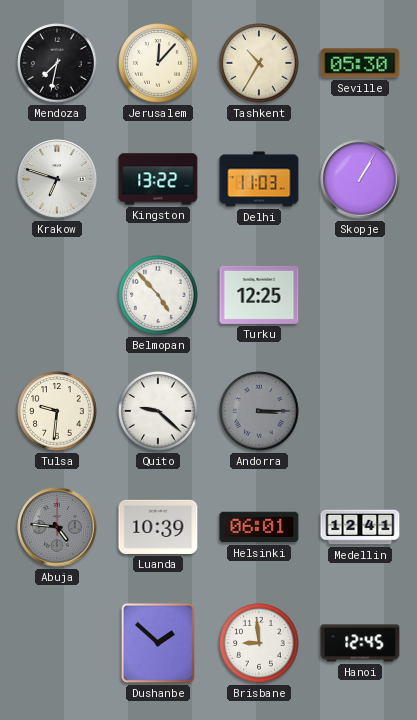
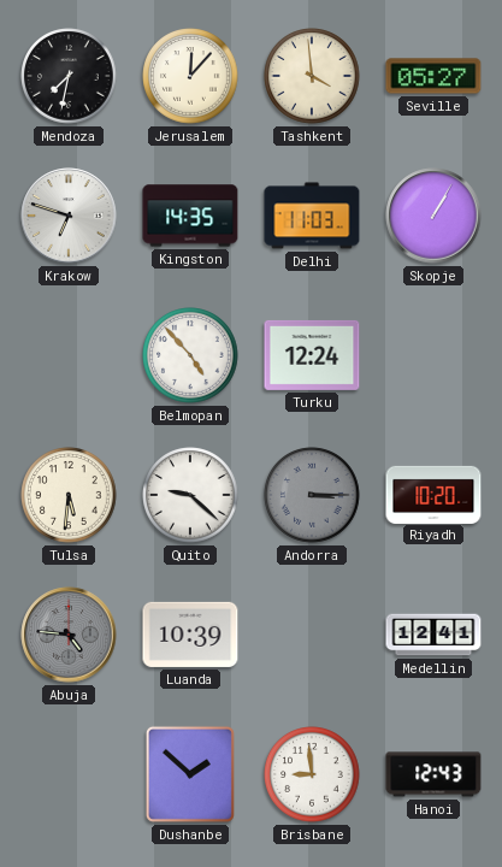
Tashkent: 10:35 -> 3:59 (312, 76)
Seville: 05:30 -> 05:27 (433, 76)
Kingston: 13:22 -> 14:35 (190, 216)
Turku: 12:25 -> 12:24 (312, 355)
Tulsa: 9:31 -> 5:31 (69, 495)
Riyadh: none -> 10:20 (433, 494)
Helsinki: 06:01 -> none (259, 527)
Hanoi: 12:45 -> 12:43 (433, 774)
